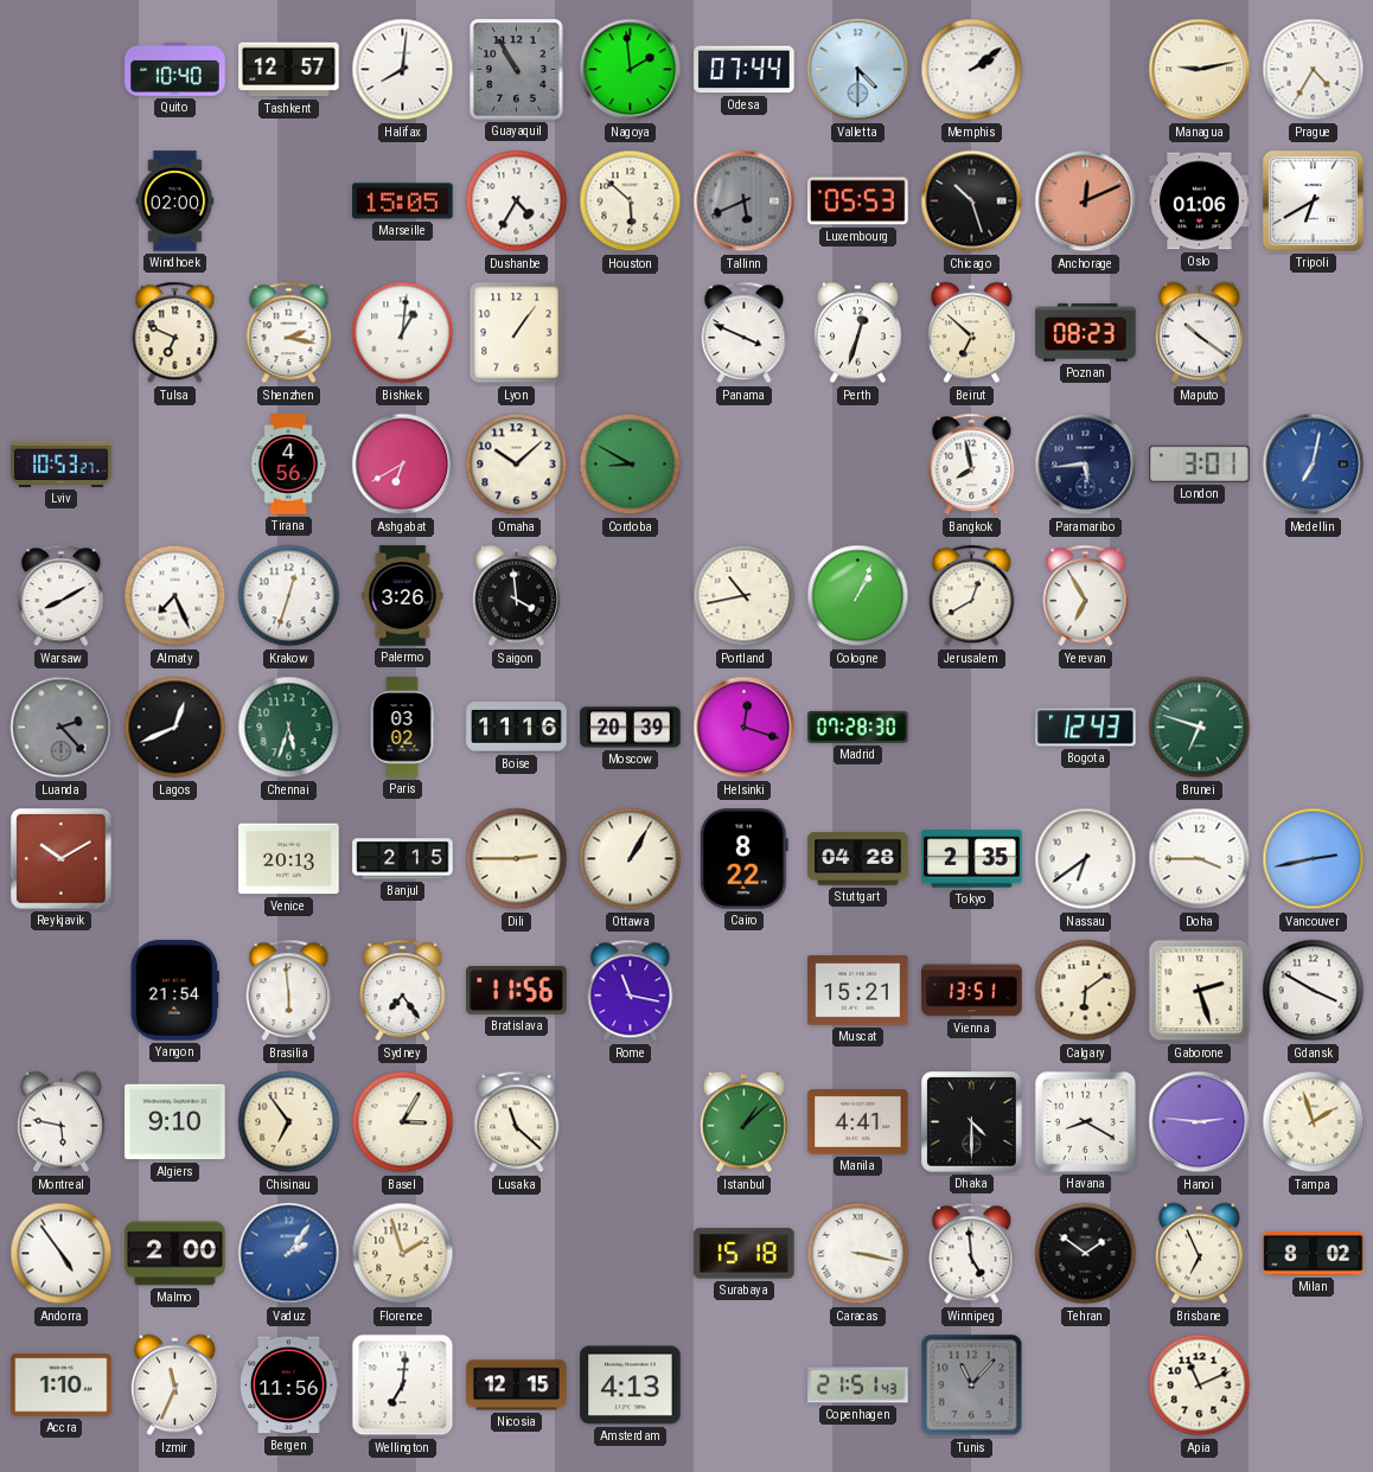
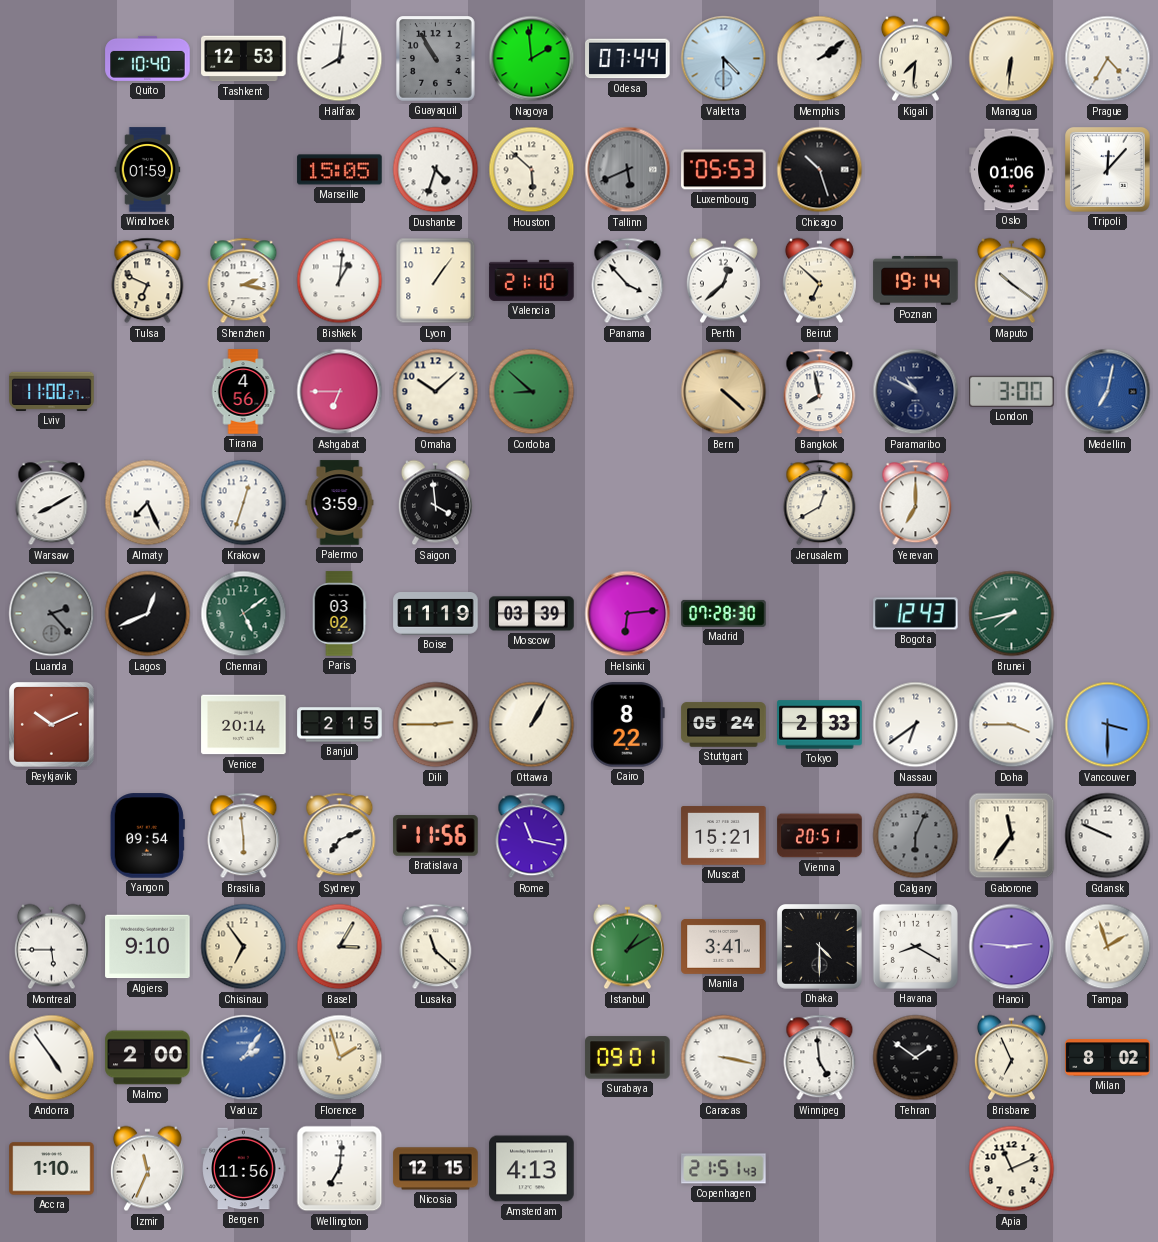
Tashkent: 12:57 -> 12:53 (244, 59)
Kigali: none -> 7:31 (915, 59)
Managua: 9:13 -> 6:31 (1012, 59)
Windhoek: 02:00 -> 01:59 (148, 170)
Dushanbe: 4:35 -> 4:33 (436, 170)
Anchorage: 12:11 -> none (1086, 201)
Tripoli: 6:40 -> 12:07 (1108, 170)
Valencia: none -> 21:10 (532, 280)
Panama: 3:49 -> 3:53 (628, 281)
Perth: 12:33 -> 12:38 (723, 281)
Poznan: 08:23 -> 19:14 (916, 280)
Lviv: 10:53 -> 11:00 (52, 391)
Ashgabat: 6:40 -> 6:45 (340, 392)
Cordoba: 8:50 -> 8:52 (532, 392)
Bern: none -> 4:22 (724, 392)
Paramaribo: 5:44 -> 10:50 (916, 392)
London: 3:01 -> 3:00 (1012, 391)
Palermo: 3:26 -> 3:59 (340, 503)
Portland: 10:43 -> none (745, 596)
Cologne: 1:04 -> none (858, 596)
Yerevan: 6:55 -> 7:00 (916, 503)
Chennai: 5:33 -> 5:09 (244, 614)
Boise: 11:16 -> 11:19 (436, 614)
Moscow: 20:39 -> 03:39 (532, 614)
Helsinki: 12:18 -> 6:14 (628, 614)
Brunei: 6:48 -> 7:43 (1012, 614)
Reykjavik: 10:10 -> 10:11 (52, 725)
Venice: 20:13 -> 20:14 (244, 725)
Stuttgart: 04:28 -> 05:24 (724, 725)
Tokyo: 2:35 -> 2:33 (820, 725)
Vancouver: 2:43 -> 3:30 (1108, 725)
Yangon: 21:54 -> 09:54 (147, 836)
Sydney: 7:24 -> 7:11 (340, 836)
Vienna: 13:51 -> 20:51 (820, 836)
Calgary: 6:09 -> 6:04 (916, 836)
Calgary dial: cream -> grey (916, 836)
Gaborone: 2:27 -> 11:36 (1012, 836)
Gdansk: 3:50 -> 9:49 (1108, 836)
Montreal: 5:47 -> 5:45 (51, 947)
Istanbul: 1:08 -> 1:10 (627, 947)
Manila: 4:41 -> 3:41 (724, 946)
Surabaya: 15:18 -> 09:01 (628, 1058)
Tunis: 11:07 -> none (972, 1385)
